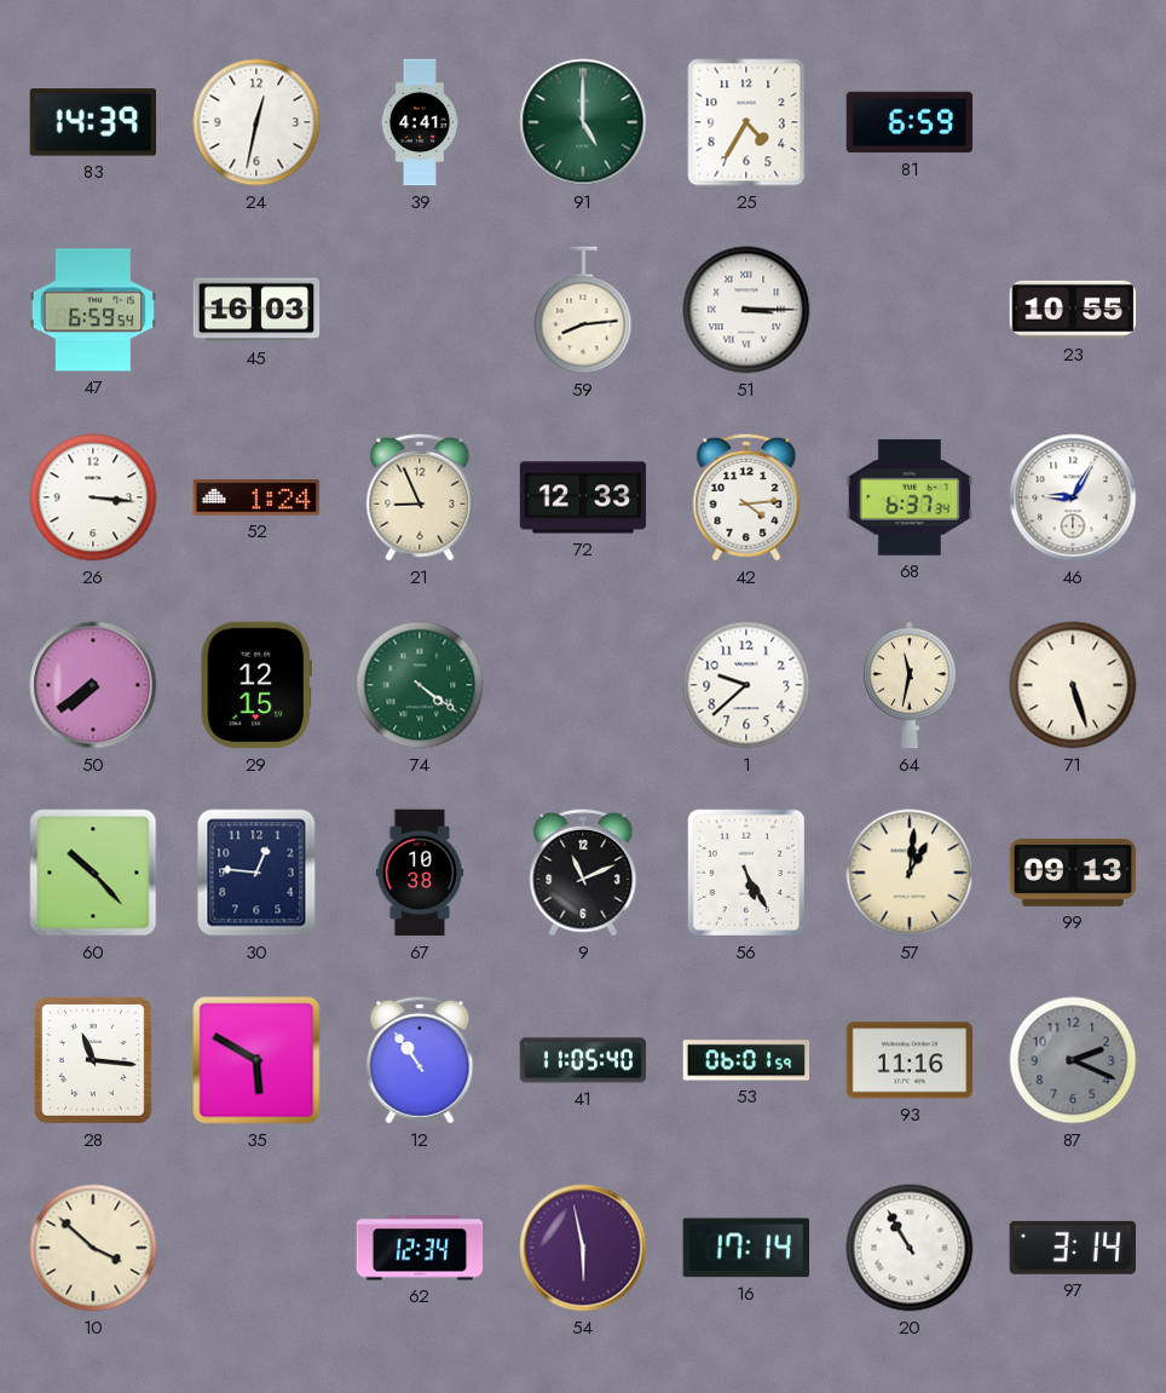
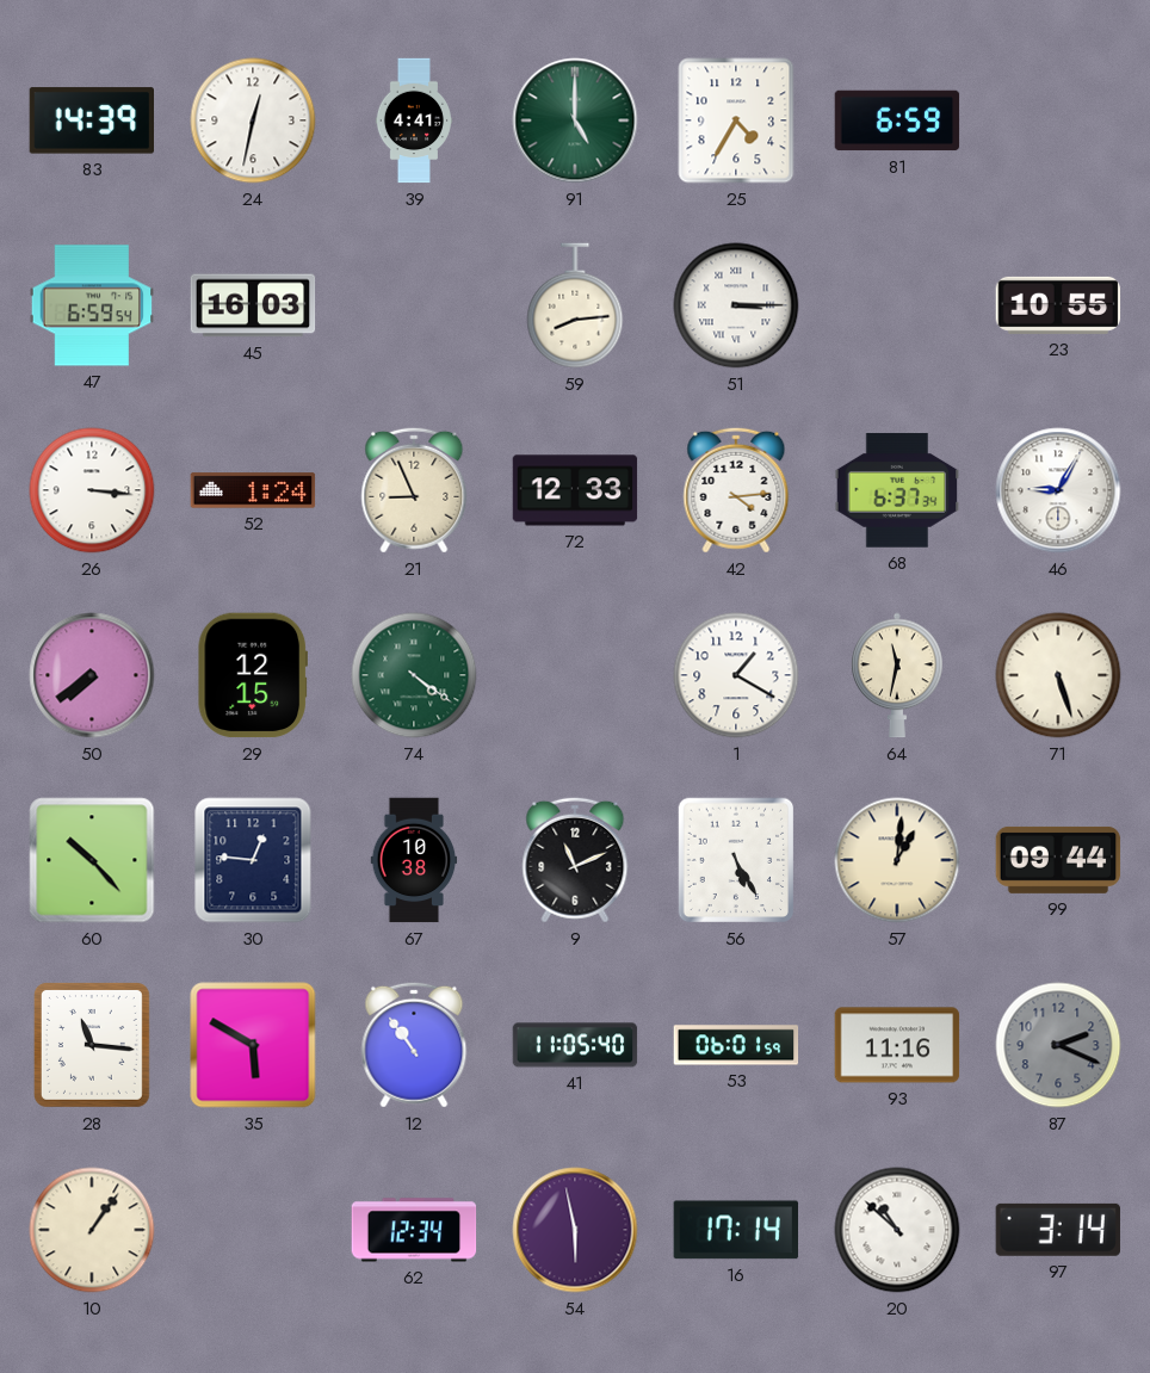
1: 9:38 -> 1:20 (736, 675)
99: 09:13 -> 09:44 (1058, 860)
10: 3:52 -> 1:06 (92, 1230)
20: 10:55 -> 10:52 (897, 1230)
